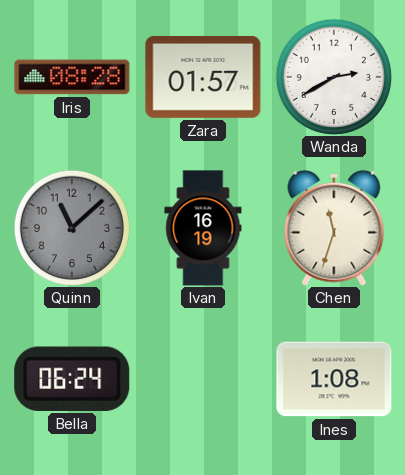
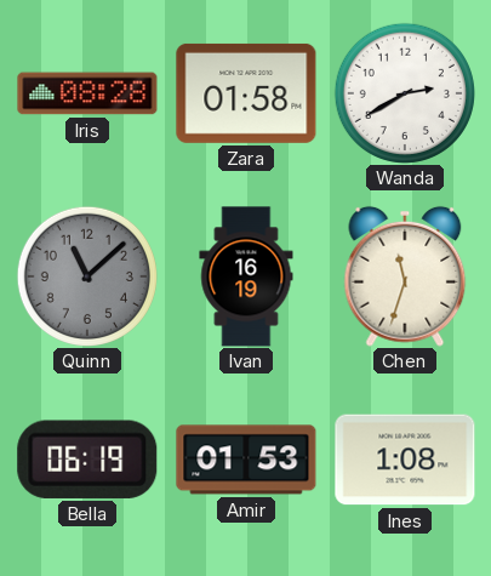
Zara: 01:57 -> 01:58 (246, 93)
Bella: 06:24 -> 06:19 (87, 460)
Amir: none -> 01:53 (246, 460)
